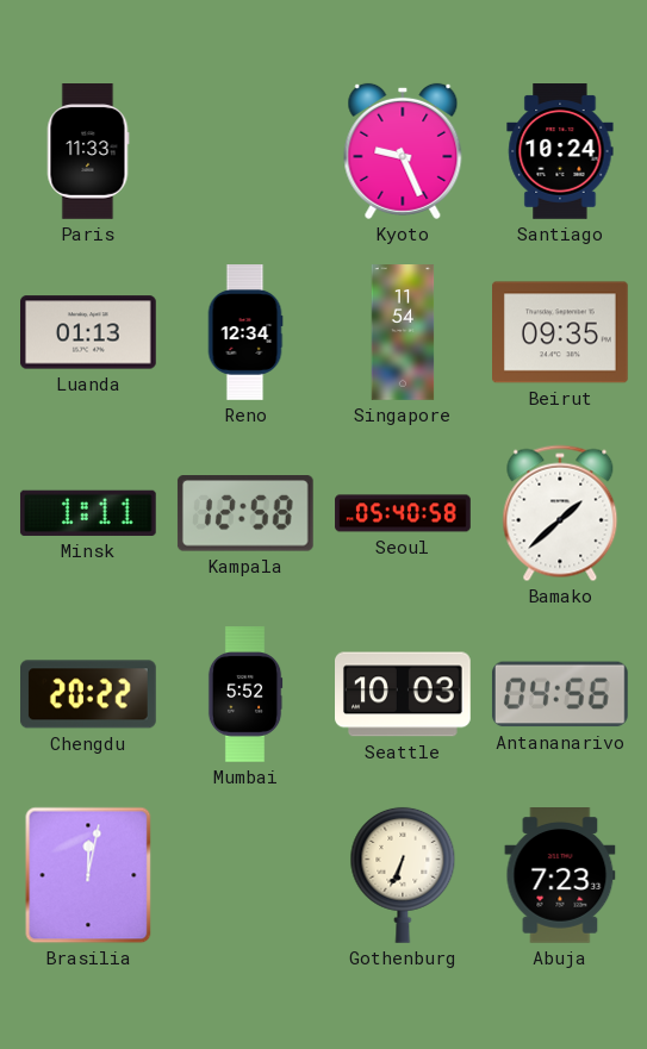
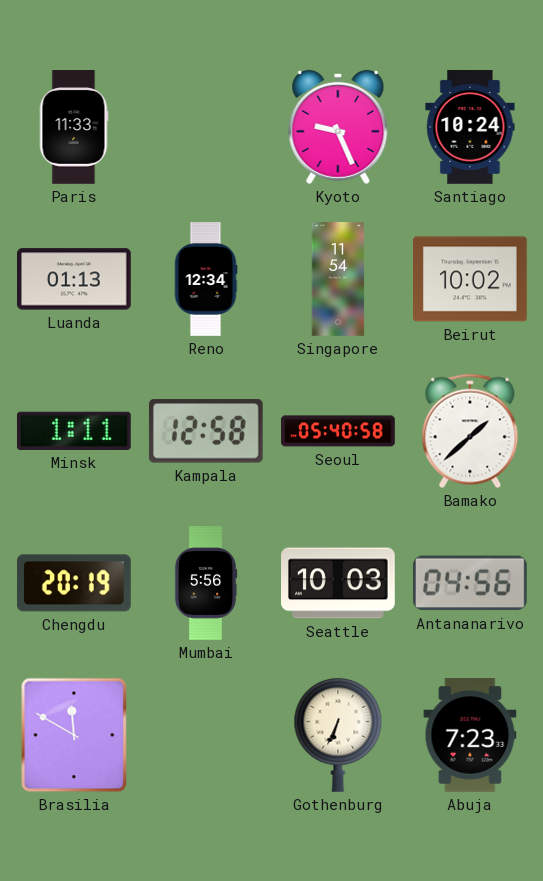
Beirut: 09:35 -> 10:02 (471, 279)
Chengdu: 20:22 -> 20:19 (75, 583)
Mumbai: 5:52 -> 5:56 (206, 583)
Brasilia: 12:02 -> 11:50 (74, 735)
